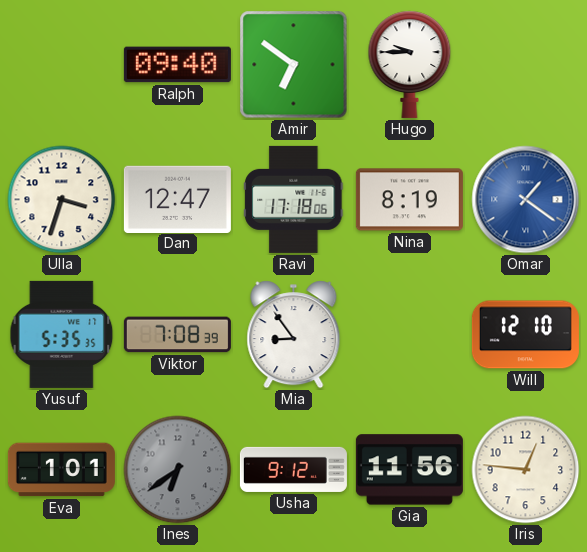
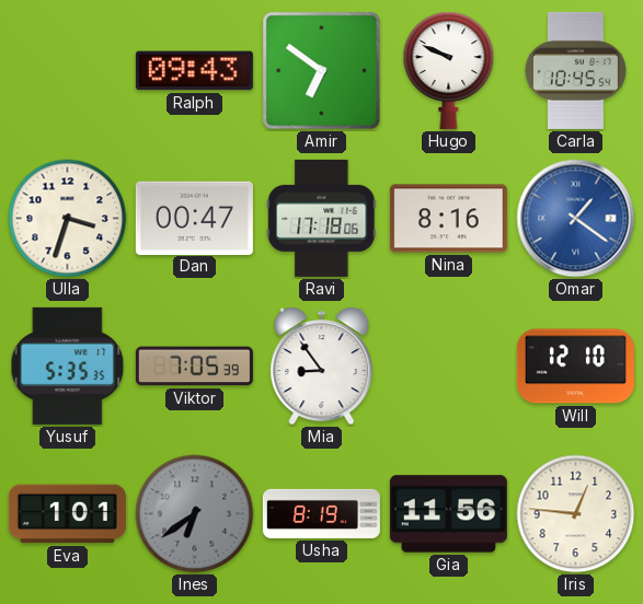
Ralph: 09:40 -> 09:43 (194, 71)
Hugo: 9:45 -> 9:49 (449, 70)
Carla: none -> 10:45 (575, 70)
Dan: 12:47 -> 00:47 (194, 218)
Nina: 8:19 -> 8:16 (448, 219)
Viktor: 7:08 -> 7:05 (194, 367)
Usha: 9:12 -> 8:19 (321, 513)
